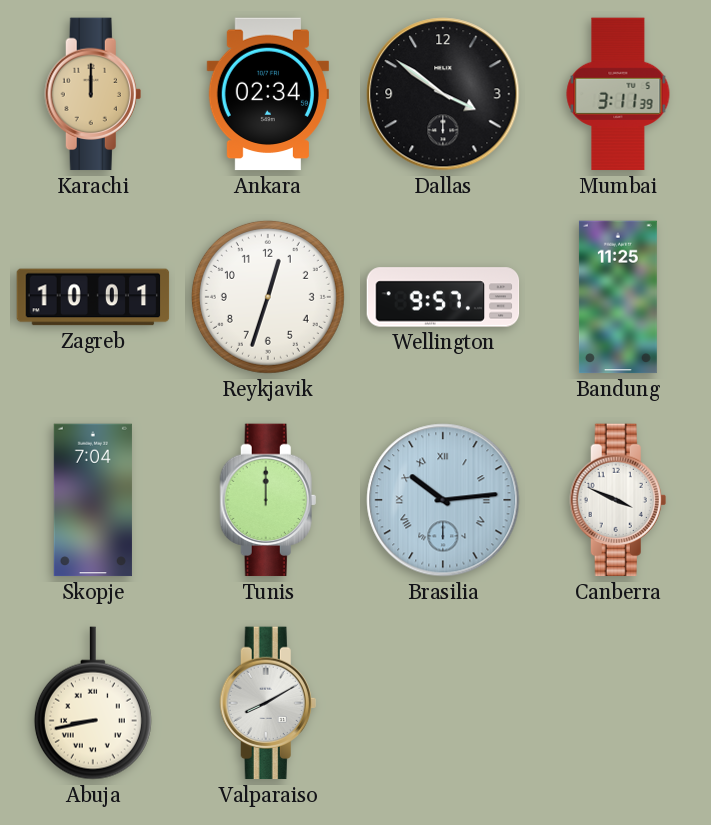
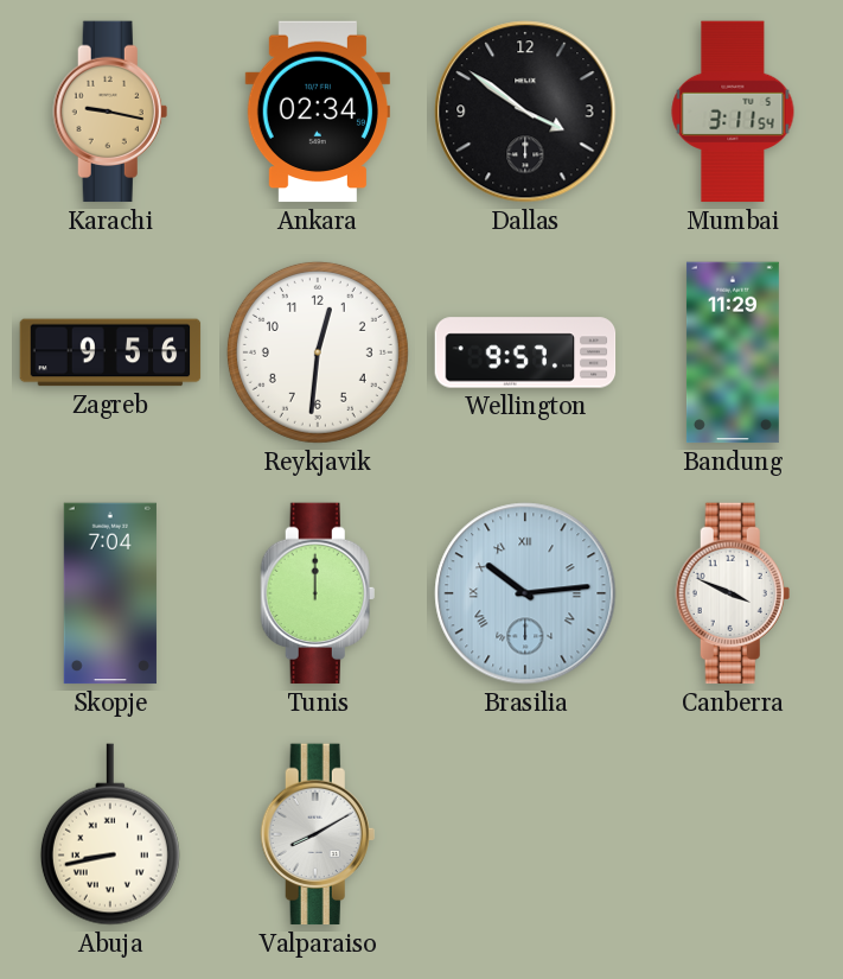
Karachi: 12:00 -> 9:17 (110, 112)
Mumbai: 3:11:39 -> 3:11:54 (733, 112)
Zagreb: 10:01 -> 9:56 (110, 352)
Reykjavik: 12:33 -> 12:31 (318, 352)
Bandung: 11:25 -> 11:29 (733, 352)
